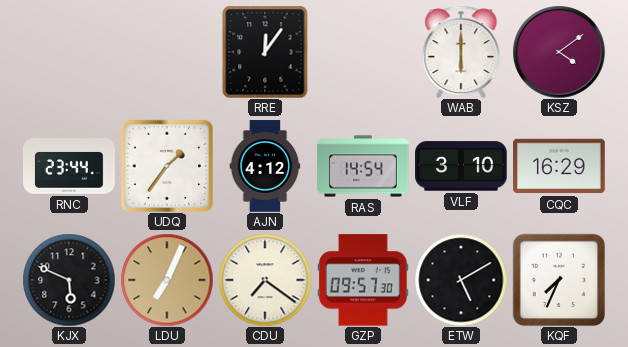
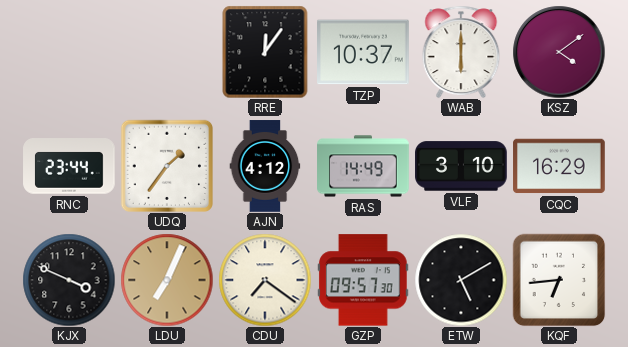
TZP: none -> 10:37 (364, 52)
RAS: 14:54 -> 14:49 (363, 166)
KJX: 5:49 -> 3:49 (69, 280)
KQF: 7:34 -> 6:44 (559, 280)
